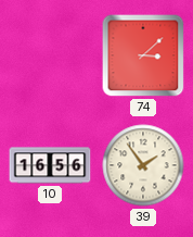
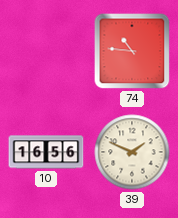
74: 3:08 -> 10:46 (132, 51)
39: 1:54 -> 1:49 (132, 152)
